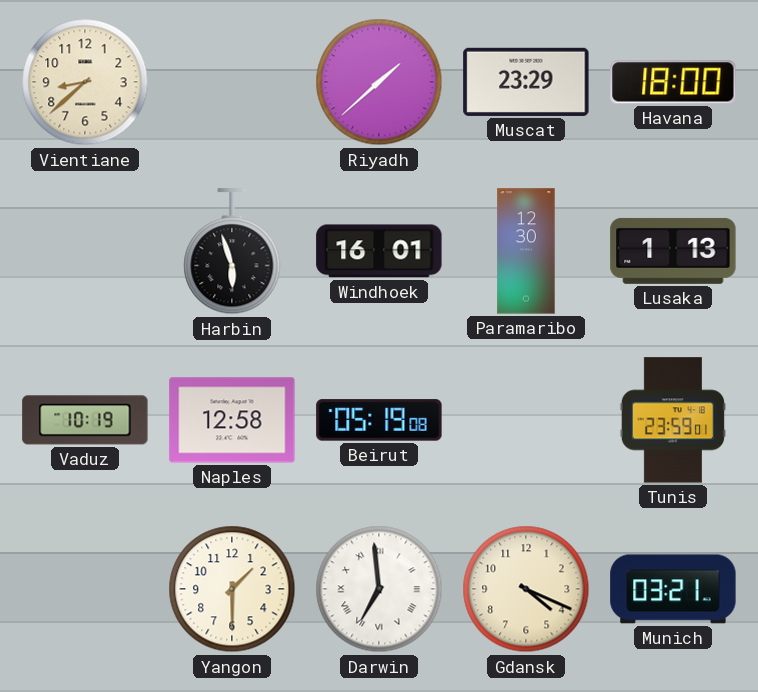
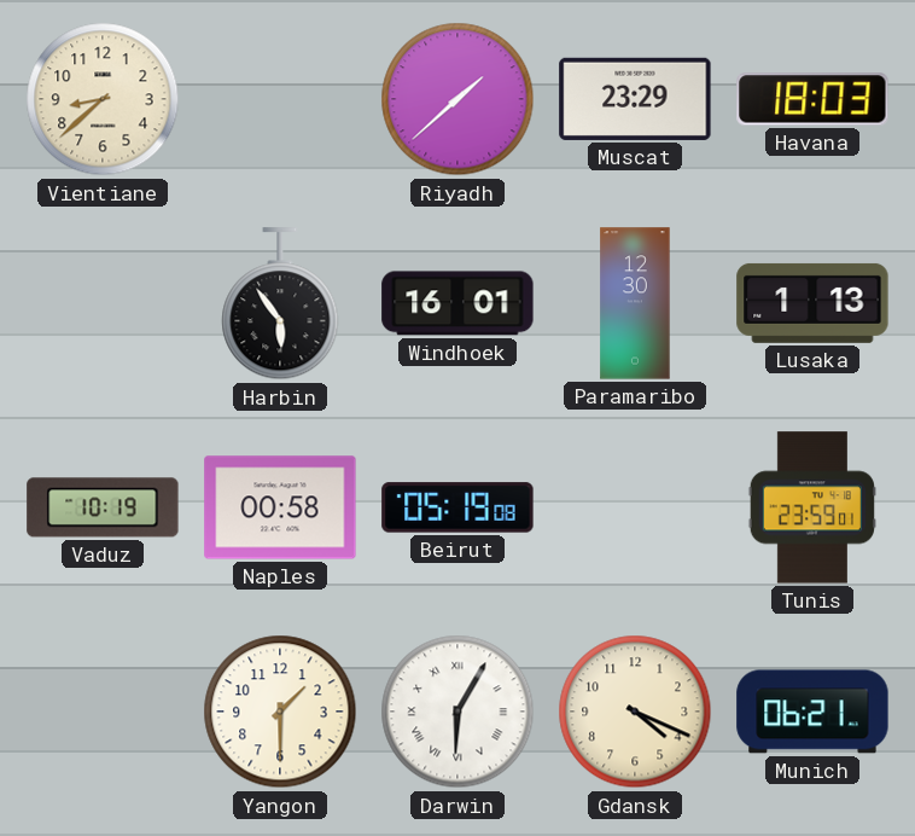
Havana: 18:00 -> 18:03 (812, 99)
Harbin: 5:57 -> 5:54 (280, 304)
Naples: 12:58 -> 00:58 (280, 507)
Darwin: 6:59 -> 6:05 (457, 712)
Munich: 03:21 -> 06:21 (812, 712)
